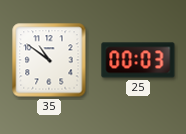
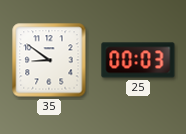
35: 10:51 -> 8:51 (49, 60)
